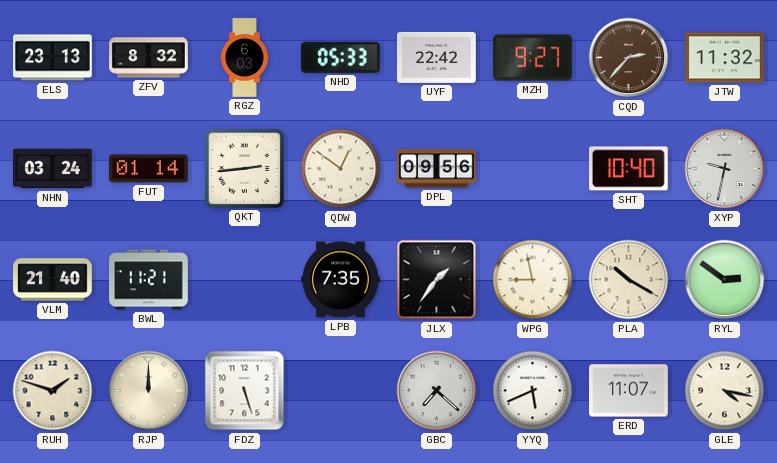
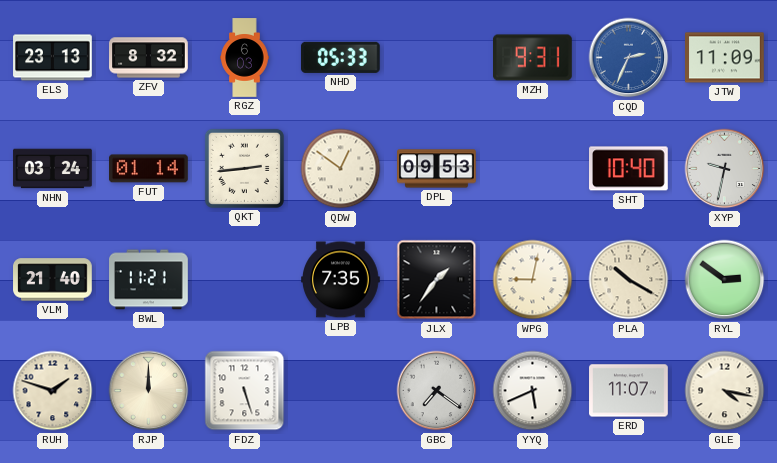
UYF: 22:42 -> none (437, 57)
MZH: 9:27 -> 9:31 (533, 58)
CQD: 2:37 -> 2:34 (629, 58)
CQD dial: brown -> blue (629, 58)
JTW: 11:32 -> 11:09 (725, 58)
DPL: 09:56 -> 09:53 (437, 169)
WPG: 8:58 -> 9:02 (533, 280)
GBC: 7:22 -> 7:21 (437, 391)
